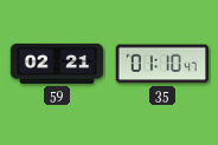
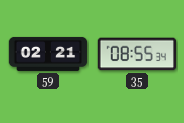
35: 01:10 -> 08:55 (137, 54)
